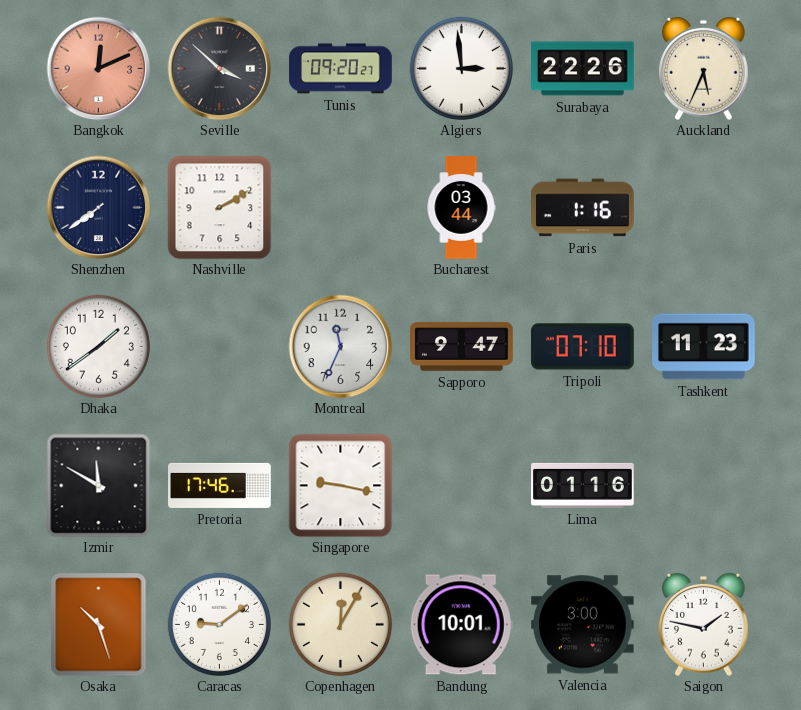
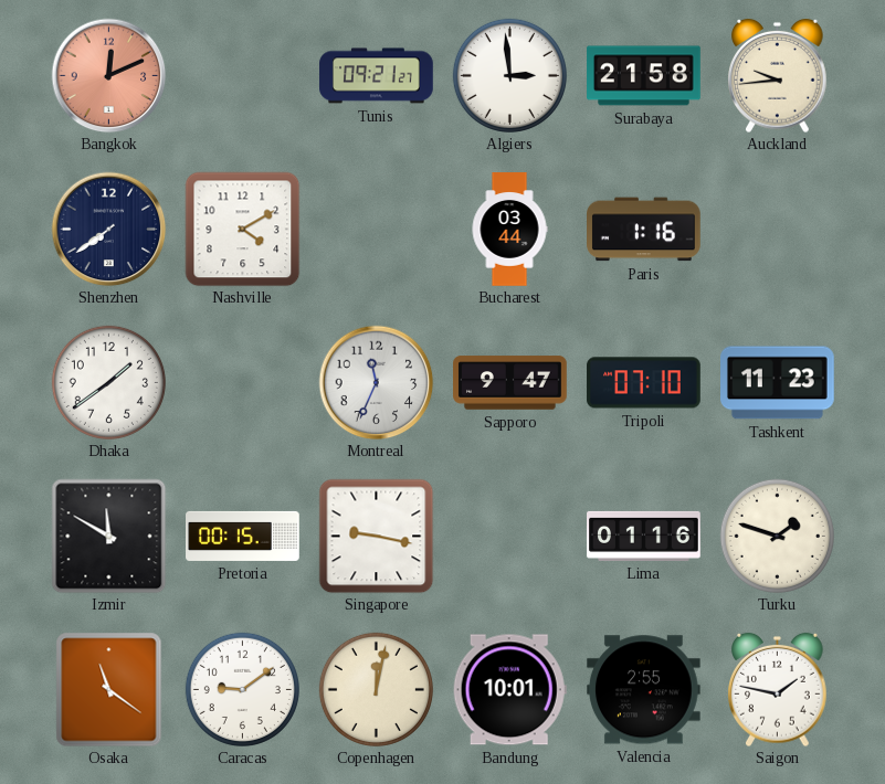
Seville: 3:52 -> none (219, 68)
Tunis: 09:20 -> 09:21 (377, 76)
Surabaya: 22:26 -> 21:58 (644, 76)
Auckland: 5:34 -> 9:44 (778, 75)
Nashville: 2:10 -> 4:10 (242, 229)
Pretoria: 17:46 -> 00:15 (243, 536)
Turku: none -> 1:48 (777, 536)
Osaka: 10:27 -> 11:21 (109, 689)
Copenhagen: 12:05 -> 12:02 (376, 689)
Valencia: 3:00 -> 2:55 (644, 690)
